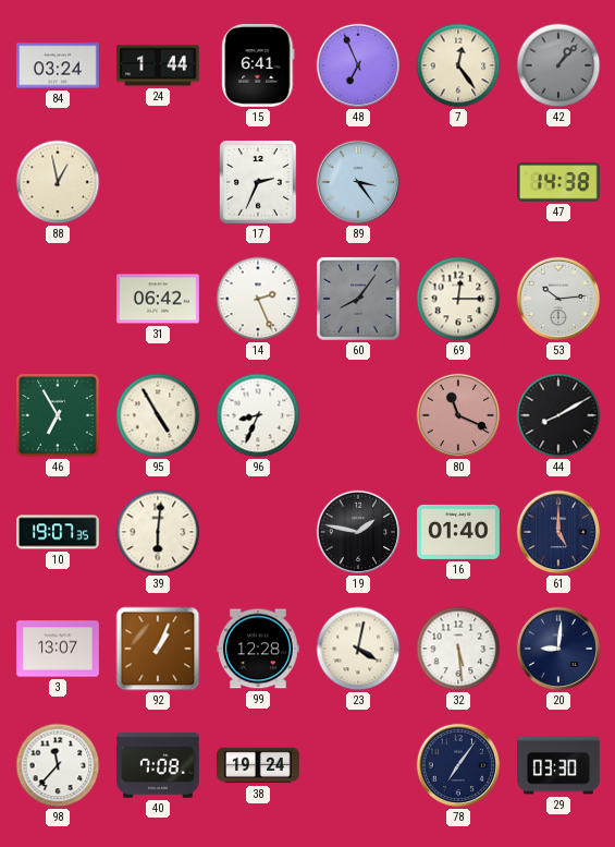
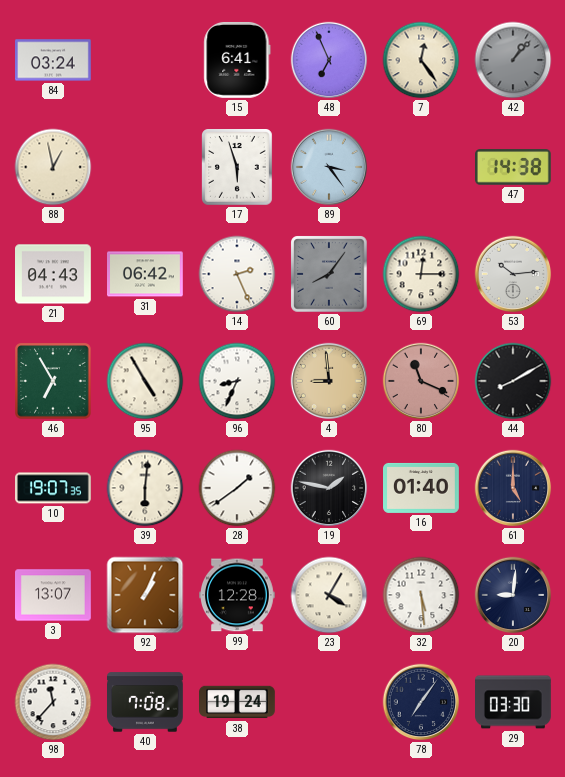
24: 1:44 -> none (159, 65)
17: 2:34 -> 5:57 (238, 168)
21: none -> 04:43 (54, 274)
4: none -> 8:59 (329, 381)
28: none -> 1:39 (237, 488)
23: 4:02 -> 4:05 (329, 595)
